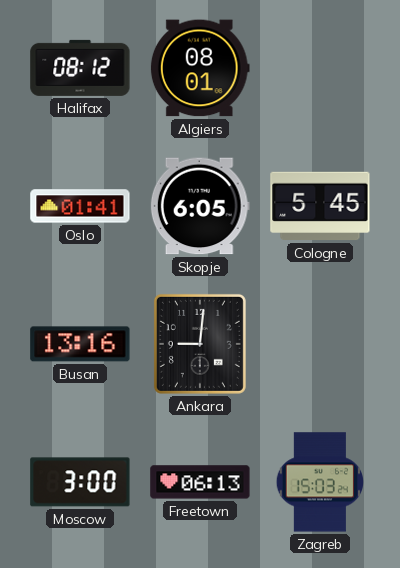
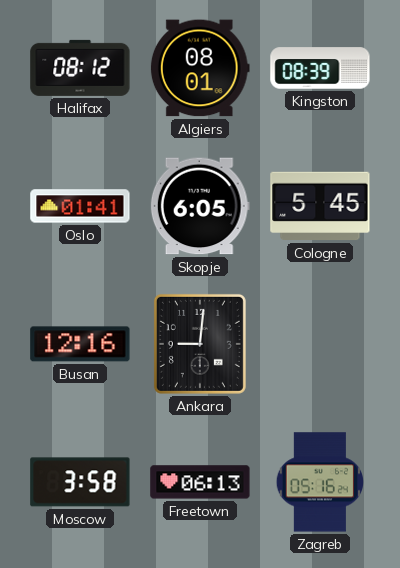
Kingston: none -> 08:39 (320, 68)
Busan: 13:16 -> 12:16 (80, 344)
Moscow: 3:00 -> 3:58 (80, 482)
Zagreb: 15:03 -> 05:16 (319, 482)
